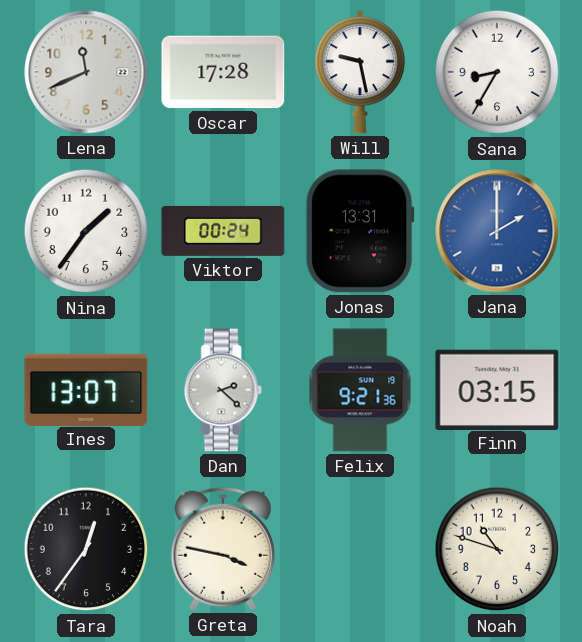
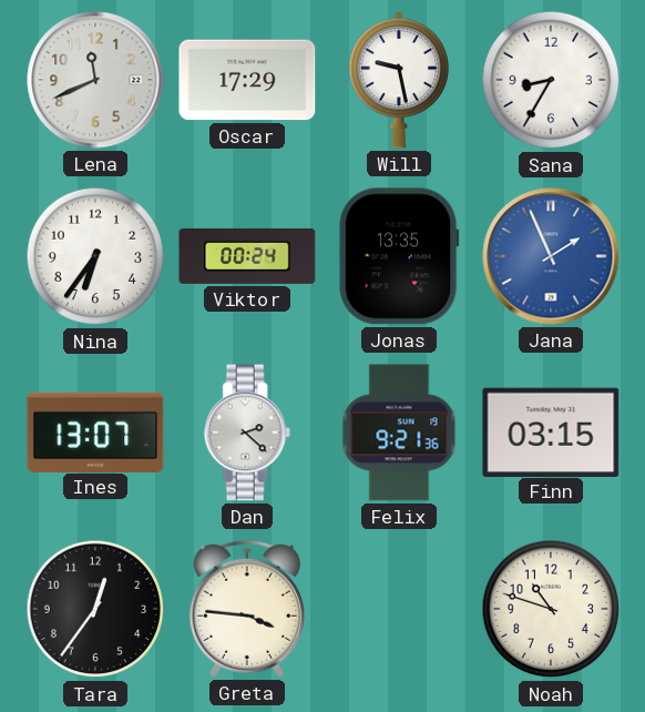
Oscar: 17:28 -> 17:29 (247, 80)
Nina: 1:36 -> 6:36 (95, 256)
Jonas: 13:31 -> 13:35 (399, 256)
Jana: 2:00 -> 1:56 (551, 256)
Greta: 3:47 -> 3:46 (247, 609)
